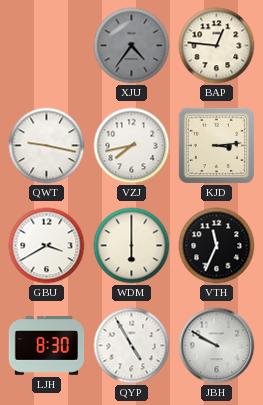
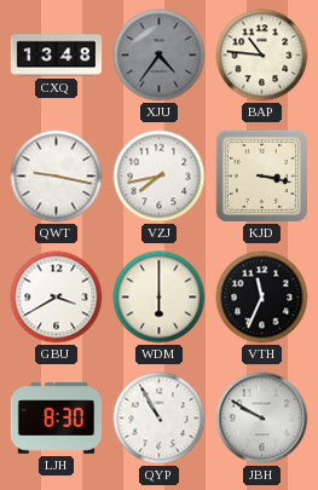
CXQ: none -> 13:48 (57, 56)
BAP: 12:46 -> 10:46 (262, 56)
KJD: 3:14 -> 3:17 (261, 175)
QYP: 4:55 -> 10:55 (160, 419)
